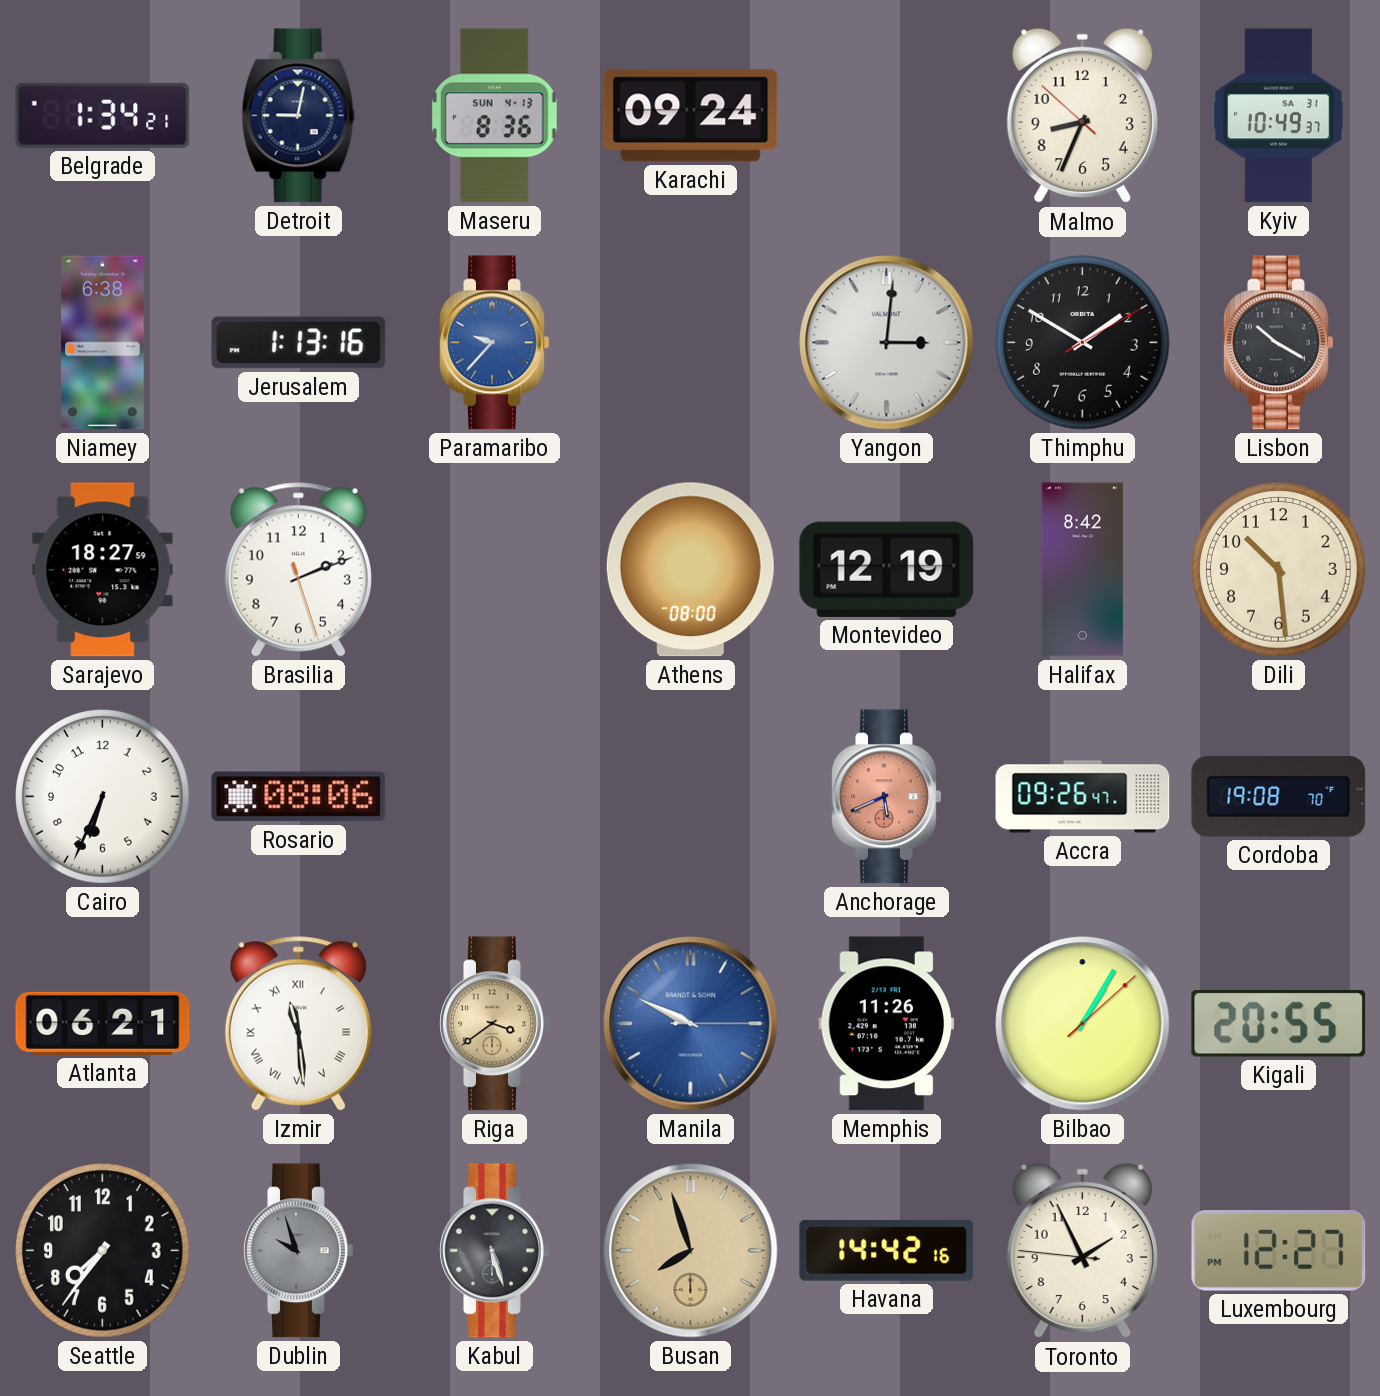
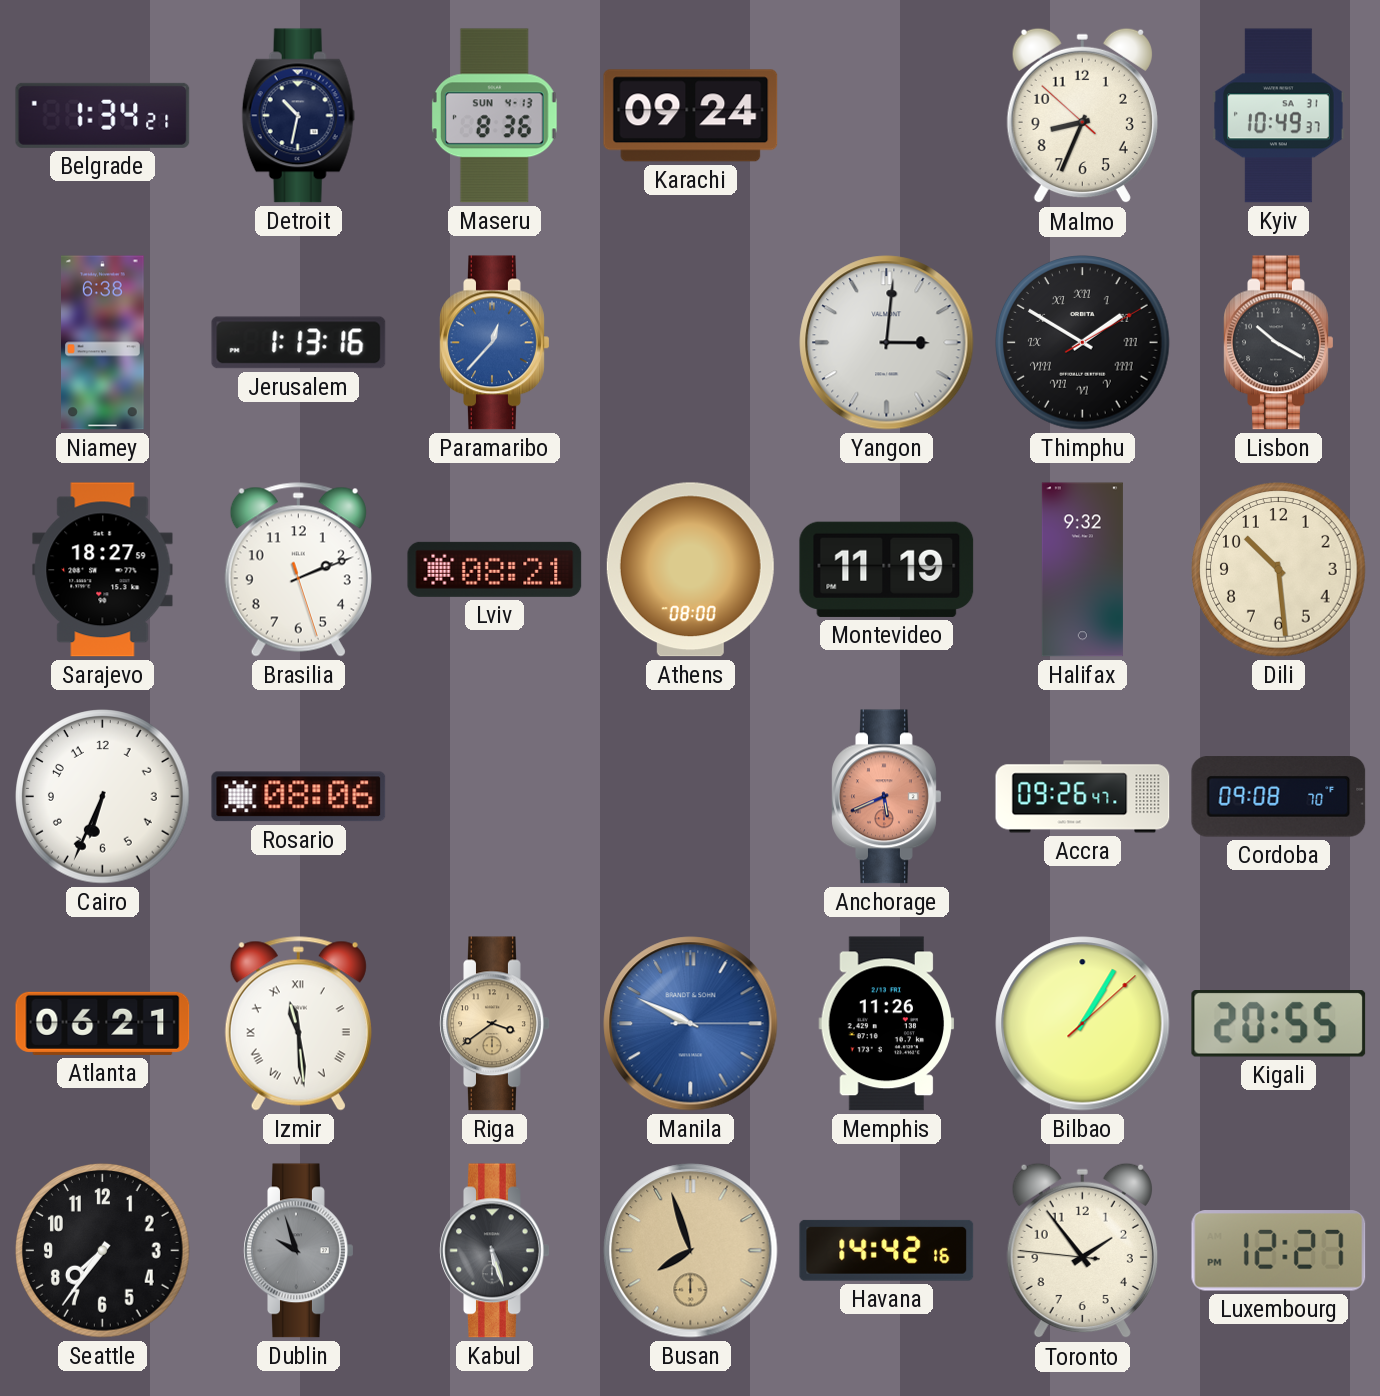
Detroit: 9:02 -> 10:32 (299, 116)
Paramaribo: 9:37 -> 12:37 (495, 343)
Thimphu numerals: Arabic -> Roman (1083, 343)
Lviv: none -> 08:21 (495, 569)
Montevideo: 12:19 -> 11:19 (887, 569)
Halifax: 8:42 -> 9:32 (1082, 570)
Cordoba: 19:08 -> 09:08 (1279, 797)
Toronto: 1:55 -> 1:53 (1082, 1251)
